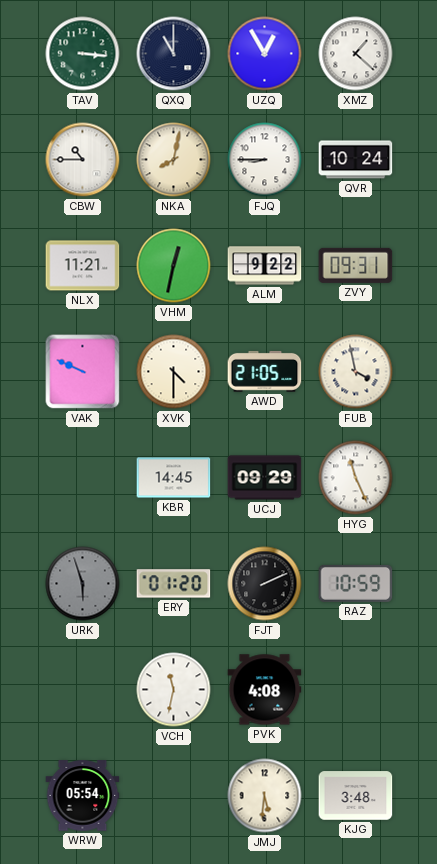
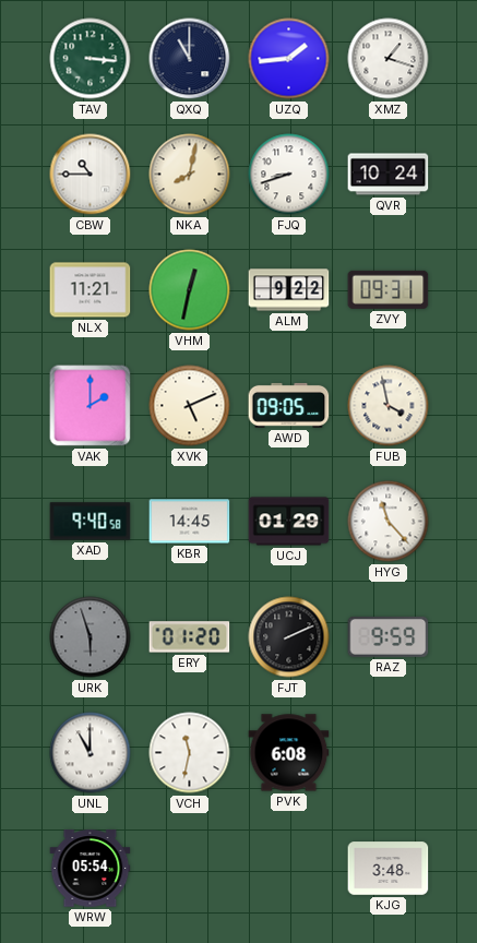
UZQ: 12:55 -> 1:44 (289, 59)
XMZ: 1:22 -> 1:18 (389, 59)
FJQ: 8:45 -> 8:42 (289, 175)
VAK: 9:49 -> 2:00 (91, 406)
XVK: 4:30 -> 5:11 (190, 406)
AWD: 21:05 -> 09:05 (289, 405)
XAD: none -> 9:40 (91, 522)
UCJ: 09:29 -> 01:29 (289, 522)
HYG: 11:26 -> 11:23 (389, 522)
RAZ: 10:59 -> 9:59 (389, 636)
UNL: none -> 11:00 (91, 753)
PVK: 4:08 -> 6:08 (289, 753)
JMJ: 5:31 -> none (265, 796)
